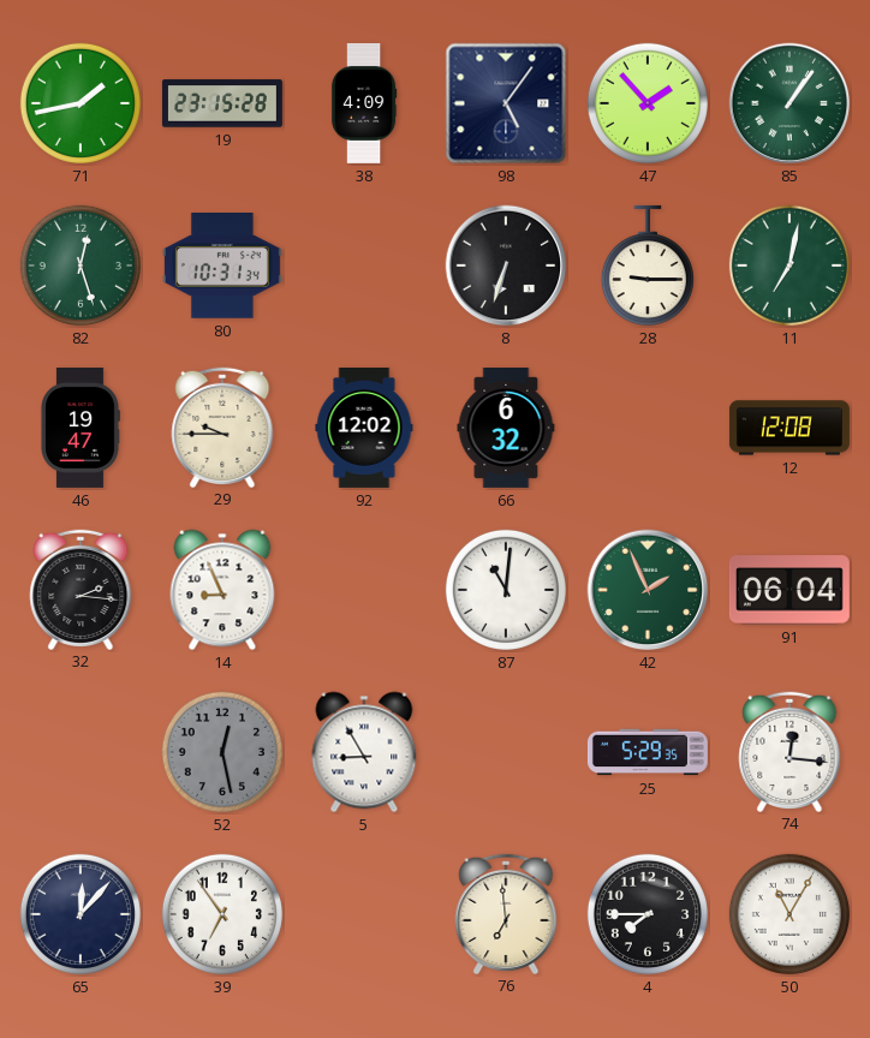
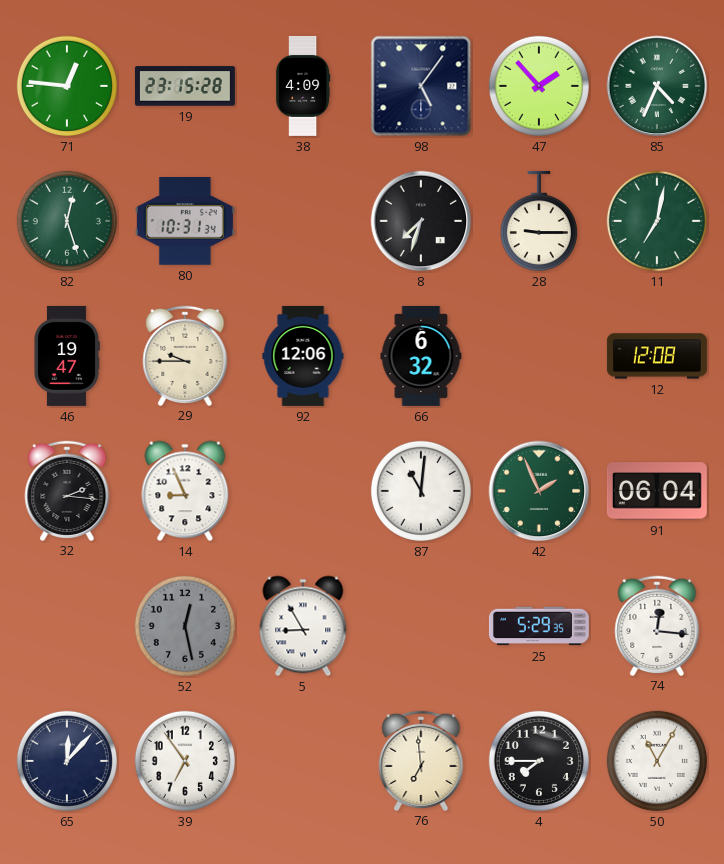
71: 1:43 -> 12:46 (67, 86)
85: 1:06 -> 4:34 (657, 86)
8: 6:33 -> 7:33 (421, 221)
92: 12:02 -> 12:06 (303, 356)
